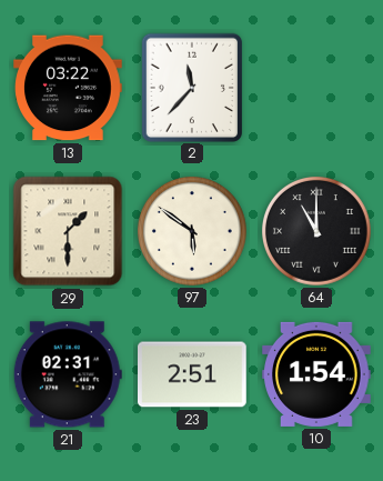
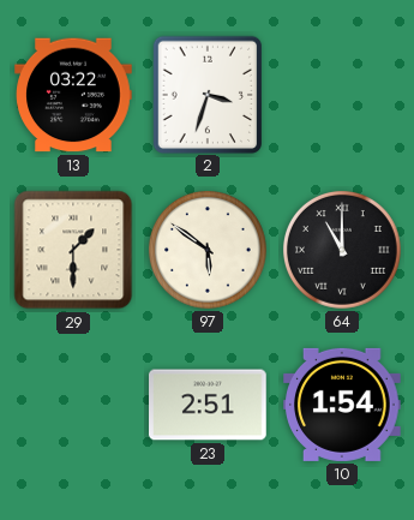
2: 11:37 -> 3:33 (206, 94)
21: 02:31 -> none (68, 374)
